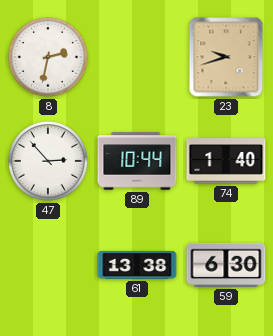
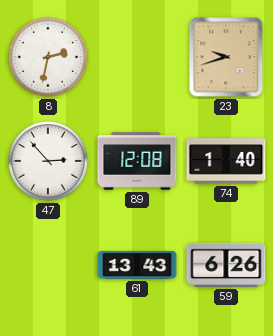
89: 10:44 -> 12:08 (137, 161)
61: 13:38 -> 13:43 (137, 265)
59: 6:30 -> 6:26 (226, 265)
